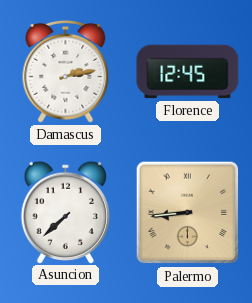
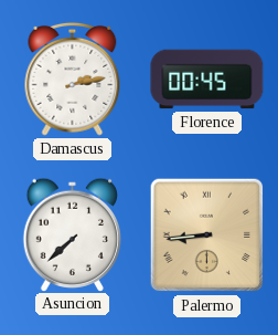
Florence: 12:45 -> 00:45 (207, 80)
